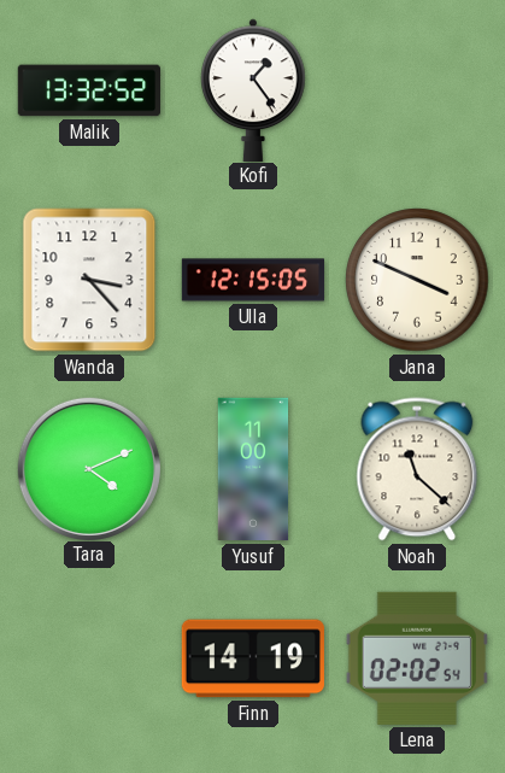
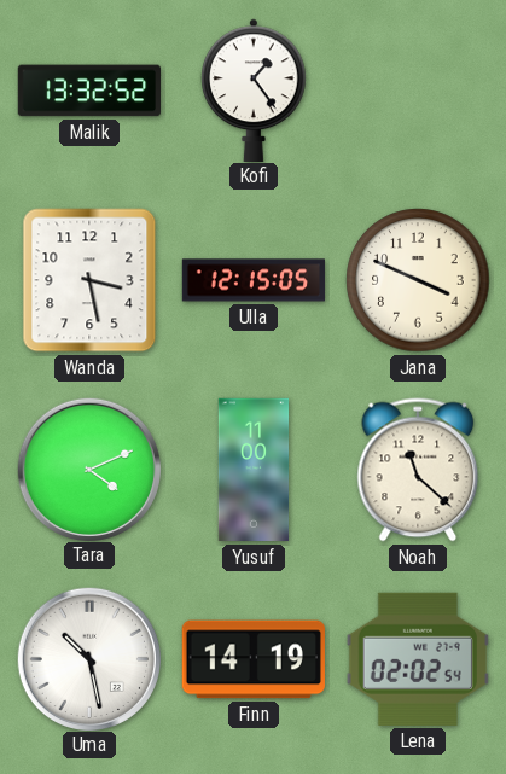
Wanda: 3:23 -> 3:28 (89, 280)
Uma: none -> 10:28 (88, 658)
